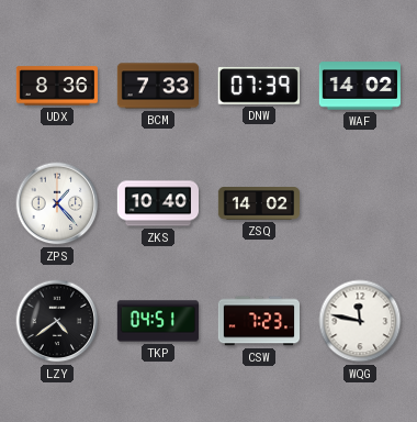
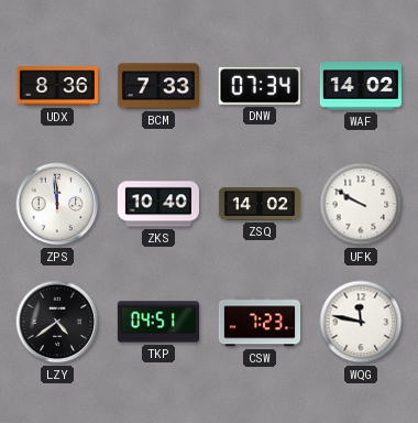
DNW: 07:39 -> 07:34 (260, 87)
ZPS: 1:23 -> 11:59 (57, 204)
UFK: none -> 9:50 (361, 204)
